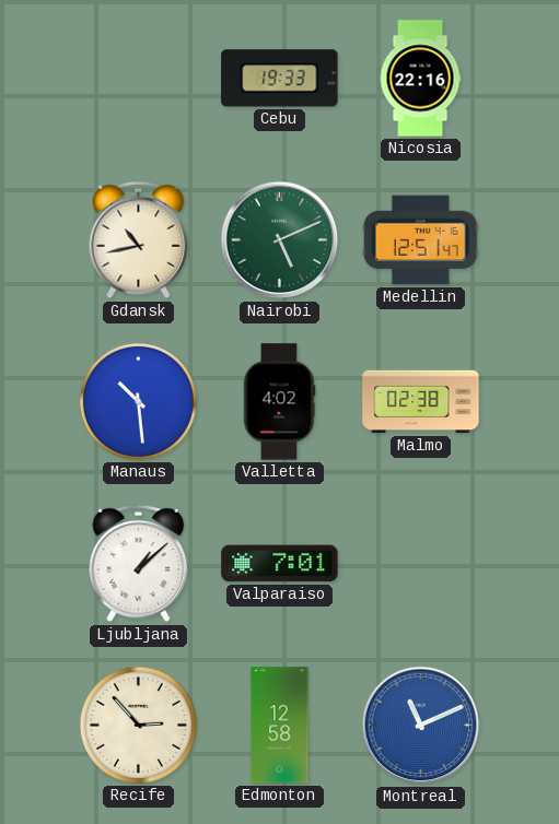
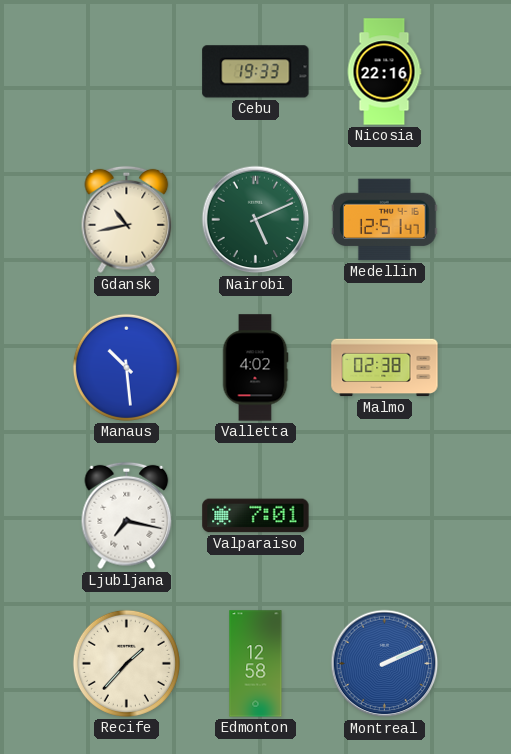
Ljubljana: 1:08 -> 7:17 (127, 516)
Recife: 2:53 -> 1:37 (126, 663)
Montreal: 11:11 -> 2:11 (385, 664)
